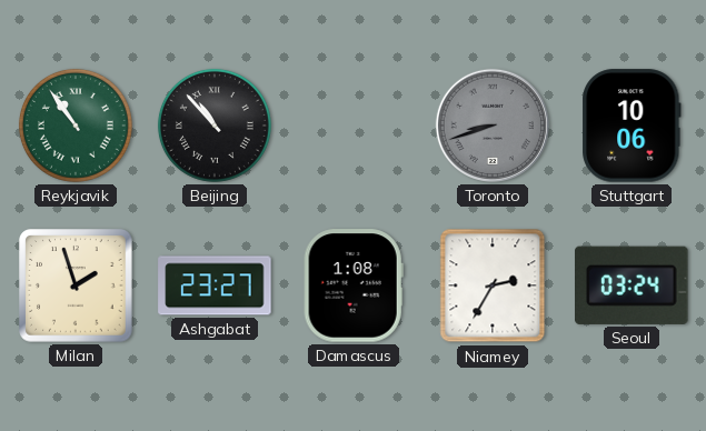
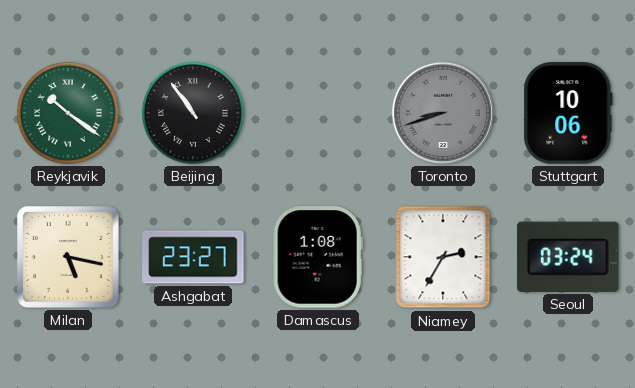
Reykjavik: 10:54 -> 10:21 (68, 113)
Beijing: 10:53 -> 10:54 (193, 113)
Milan: 1:57 -> 5:17 (68, 257)
